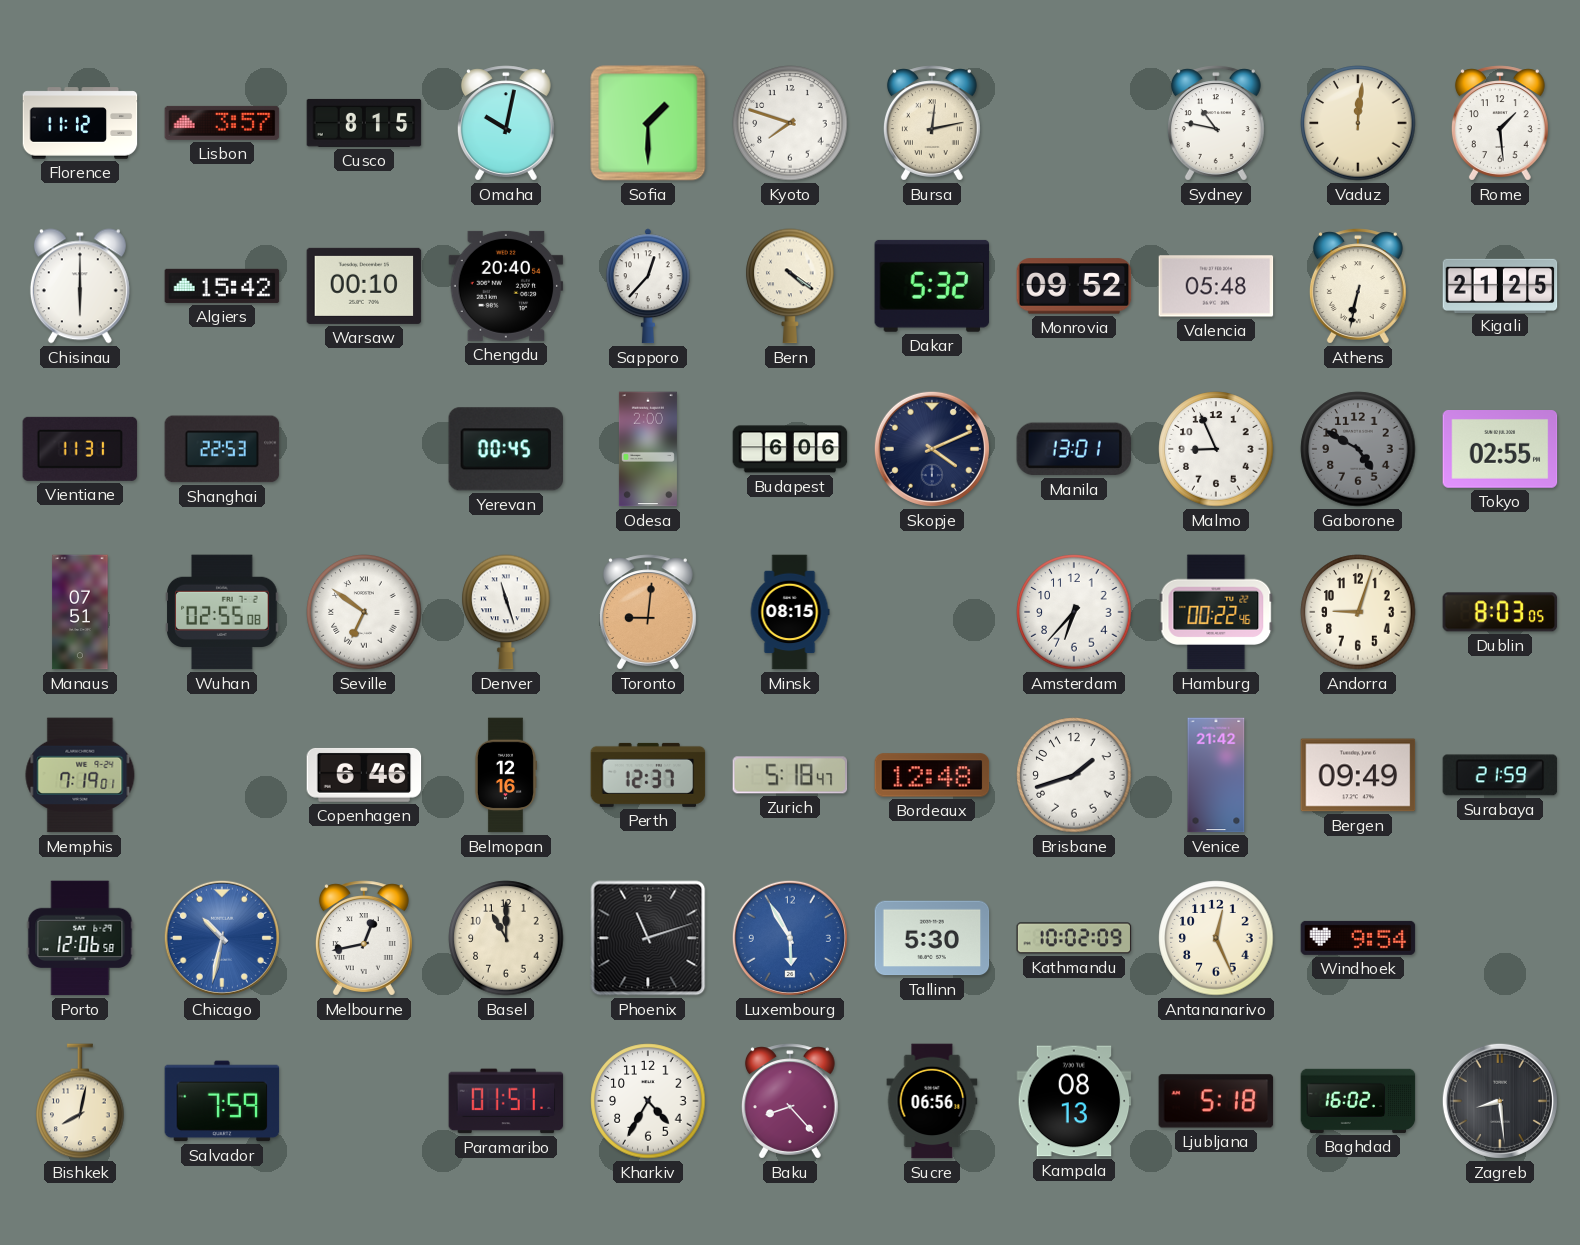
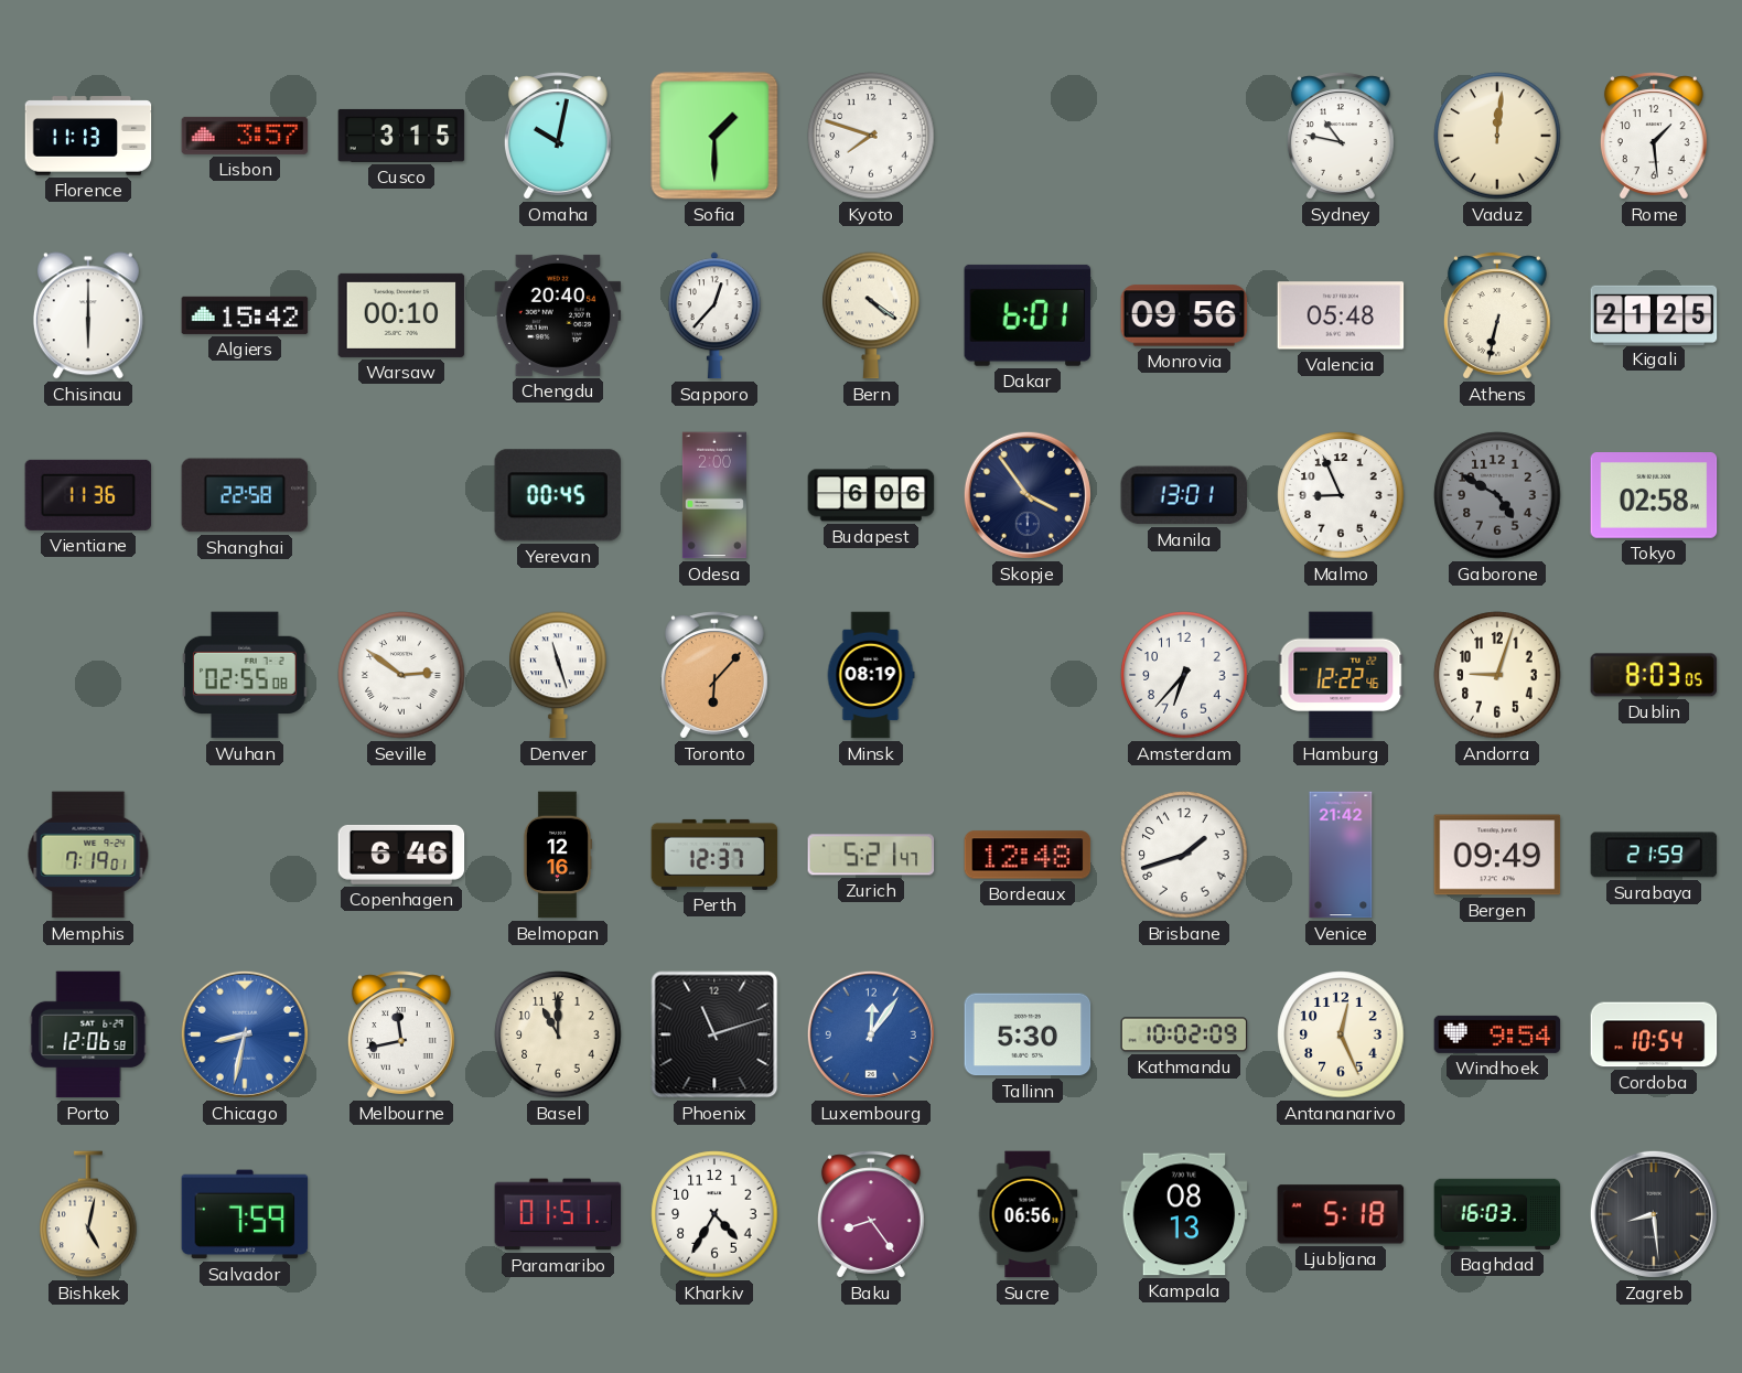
Florence: 11:12 -> 11:13 (88, 136)
Cusco: 8:15 -> 3:15 (401, 136)
Bursa: 12:13 -> none (932, 123)
Dakar: 5:32 -> 6:01 (1028, 315)
Monrovia: 09:52 -> 09:56 (1184, 315)
Vientiane: 11:31 -> 11:36 (88, 495)
Shanghai: 22:53 -> 22:58 (245, 495)
Skopje: 4:11 -> 3:54 (1028, 495)
Tokyo: 02:55 -> 02:58 (1654, 496)
Manaus: 07:51 -> none (80, 612)
Seville: 6:51 -> 2:51 (401, 675)
Toronto: 9:01 -> 6:07 (714, 675)
Minsk: 08:15 -> 08:19 (871, 675)
Hamburg: 00:22 -> 12:22 (1341, 675)
Zurich: 5:18 -> 5:21 (871, 855)
Chicago: 10:32 -> 8:32 (245, 1034)
Melbourne: 12:43 -> 11:43 (401, 1034)
Luxembourg: 5:55 -> 12:06 (871, 1034)
Cordoba: none -> 10:54 (1654, 1034)
Bishkek: 8:02 -> 5:02 (88, 1214)
Baku: 8:23 -> 8:24 (871, 1214)
Baghdad: 16:02 -> 16:03 (1497, 1214)
